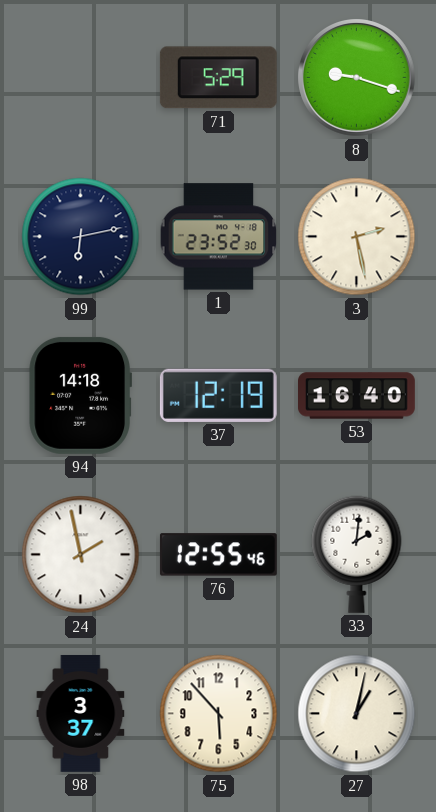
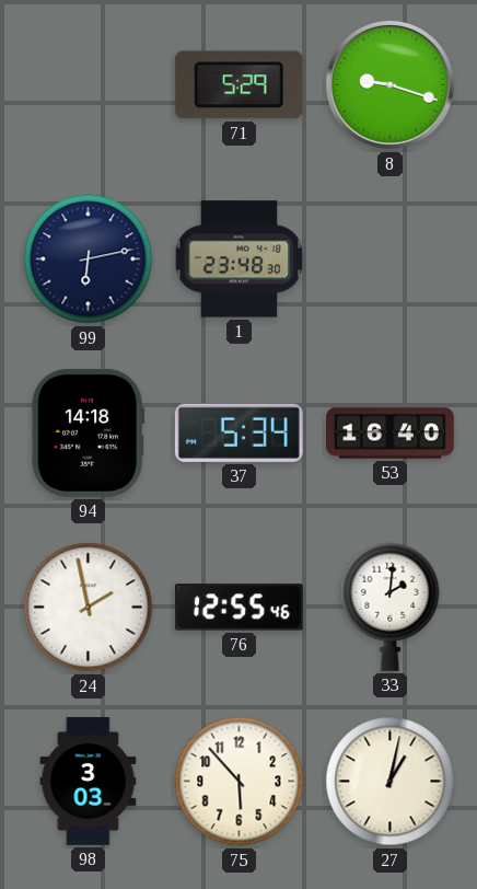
1: 23:52 -> 23:48 (240, 259)
3: 2:28 -> none (357, 237)
37: 12:19 -> 5:34 (238, 432)
98: 3:37 -> 3:03 (89, 782)
